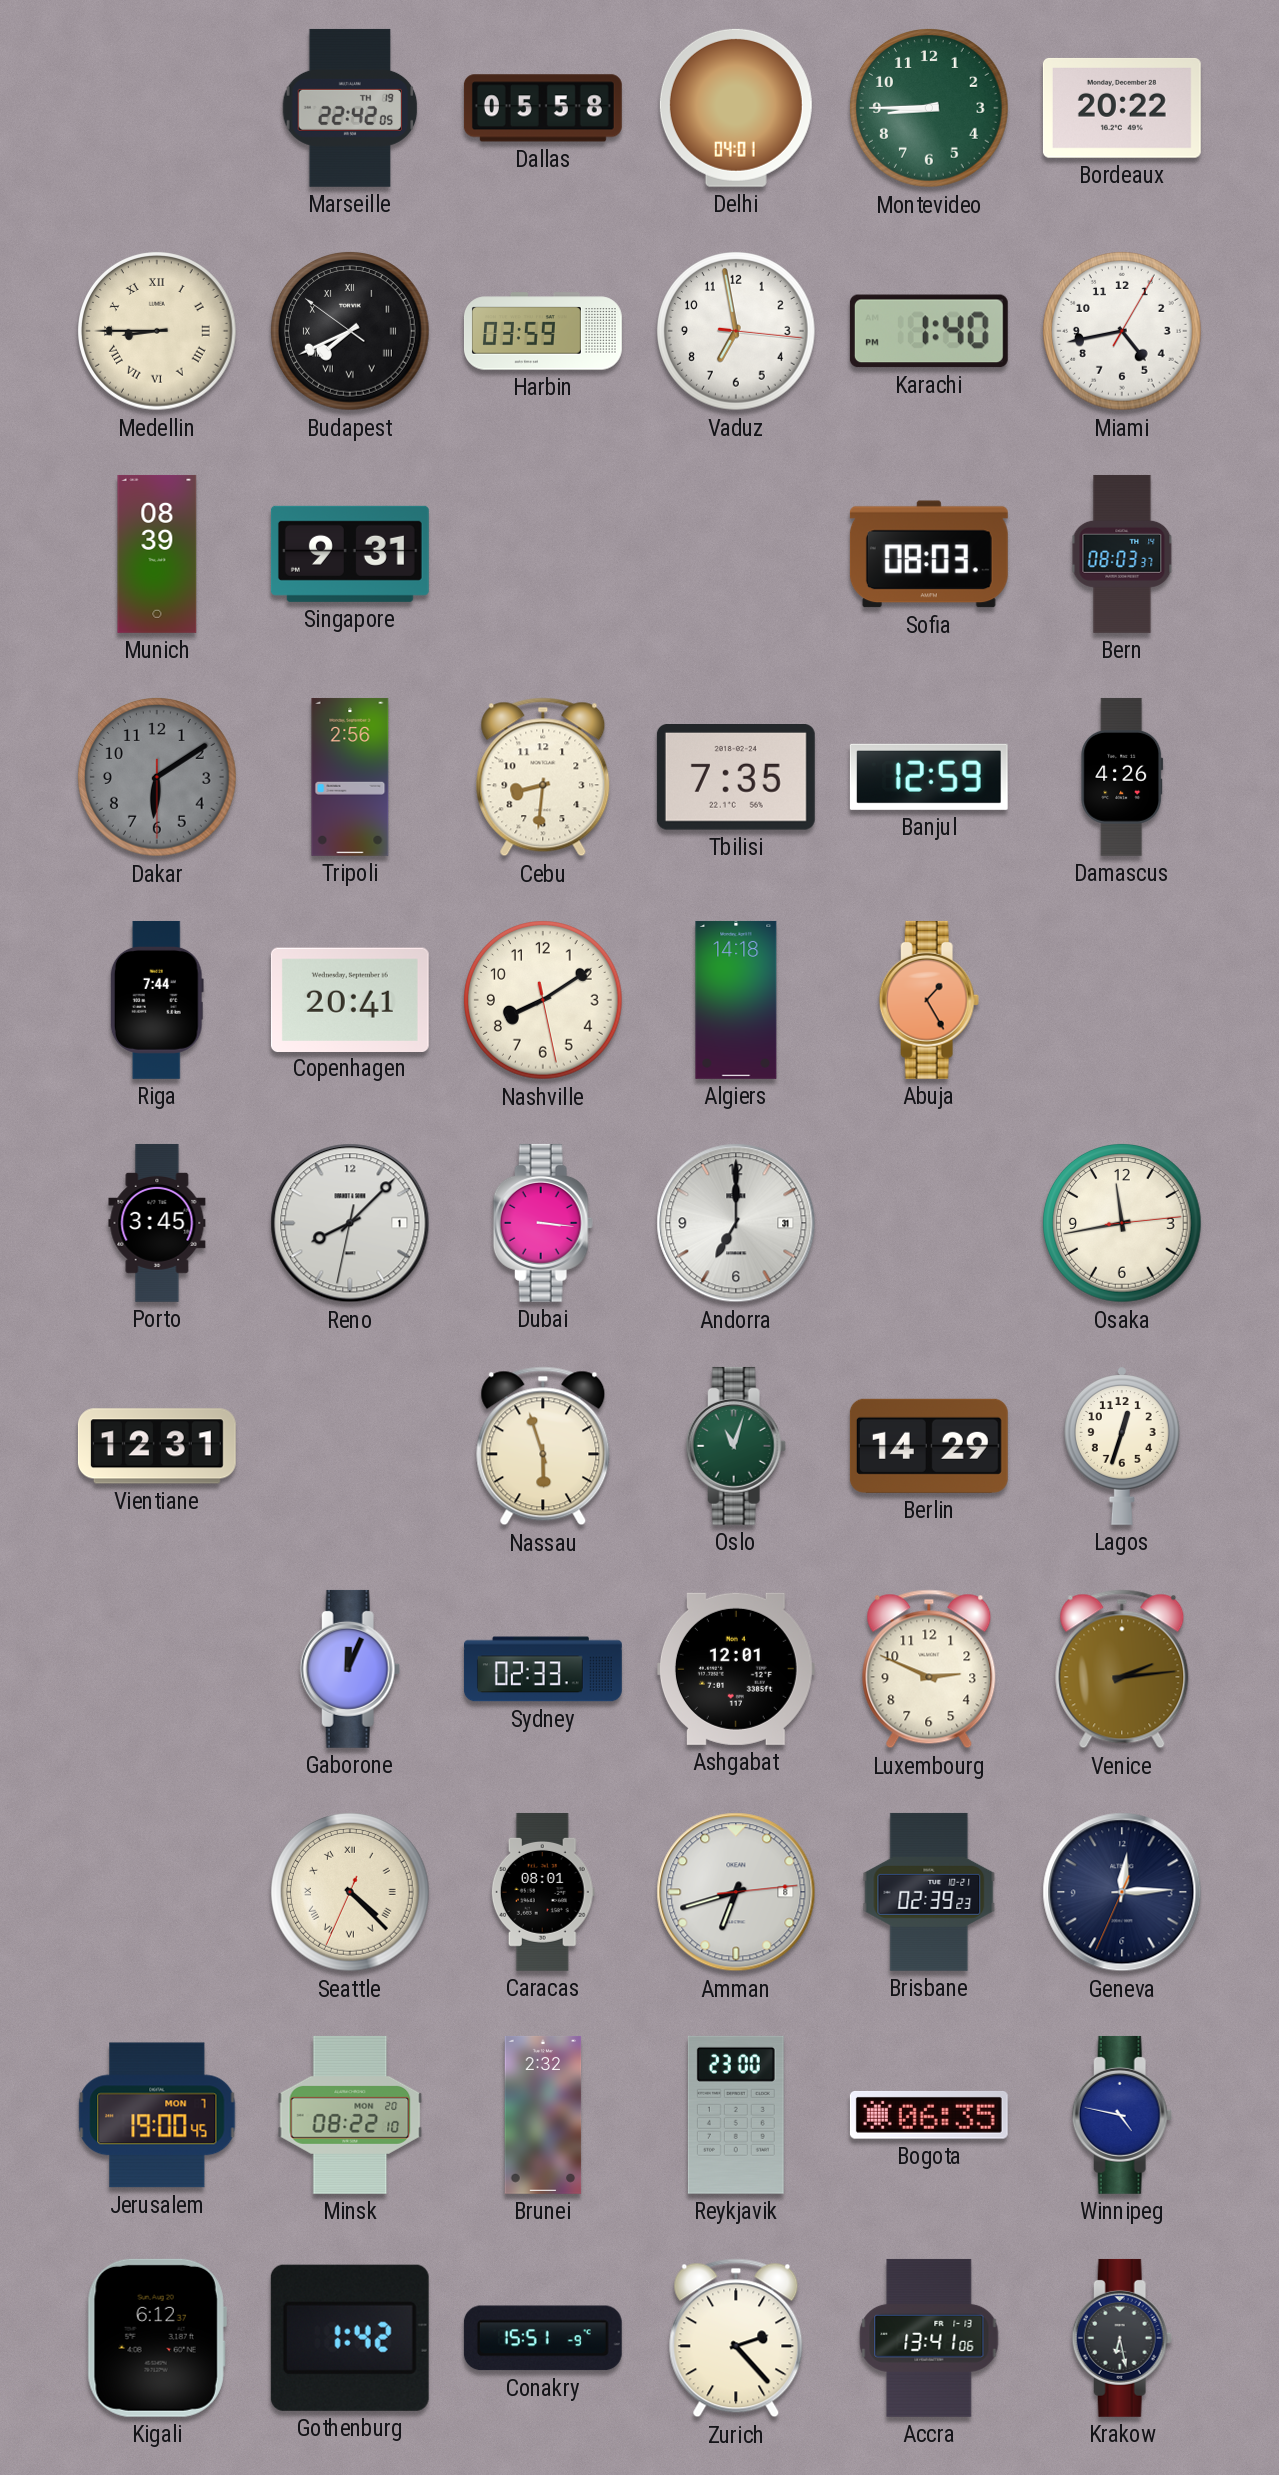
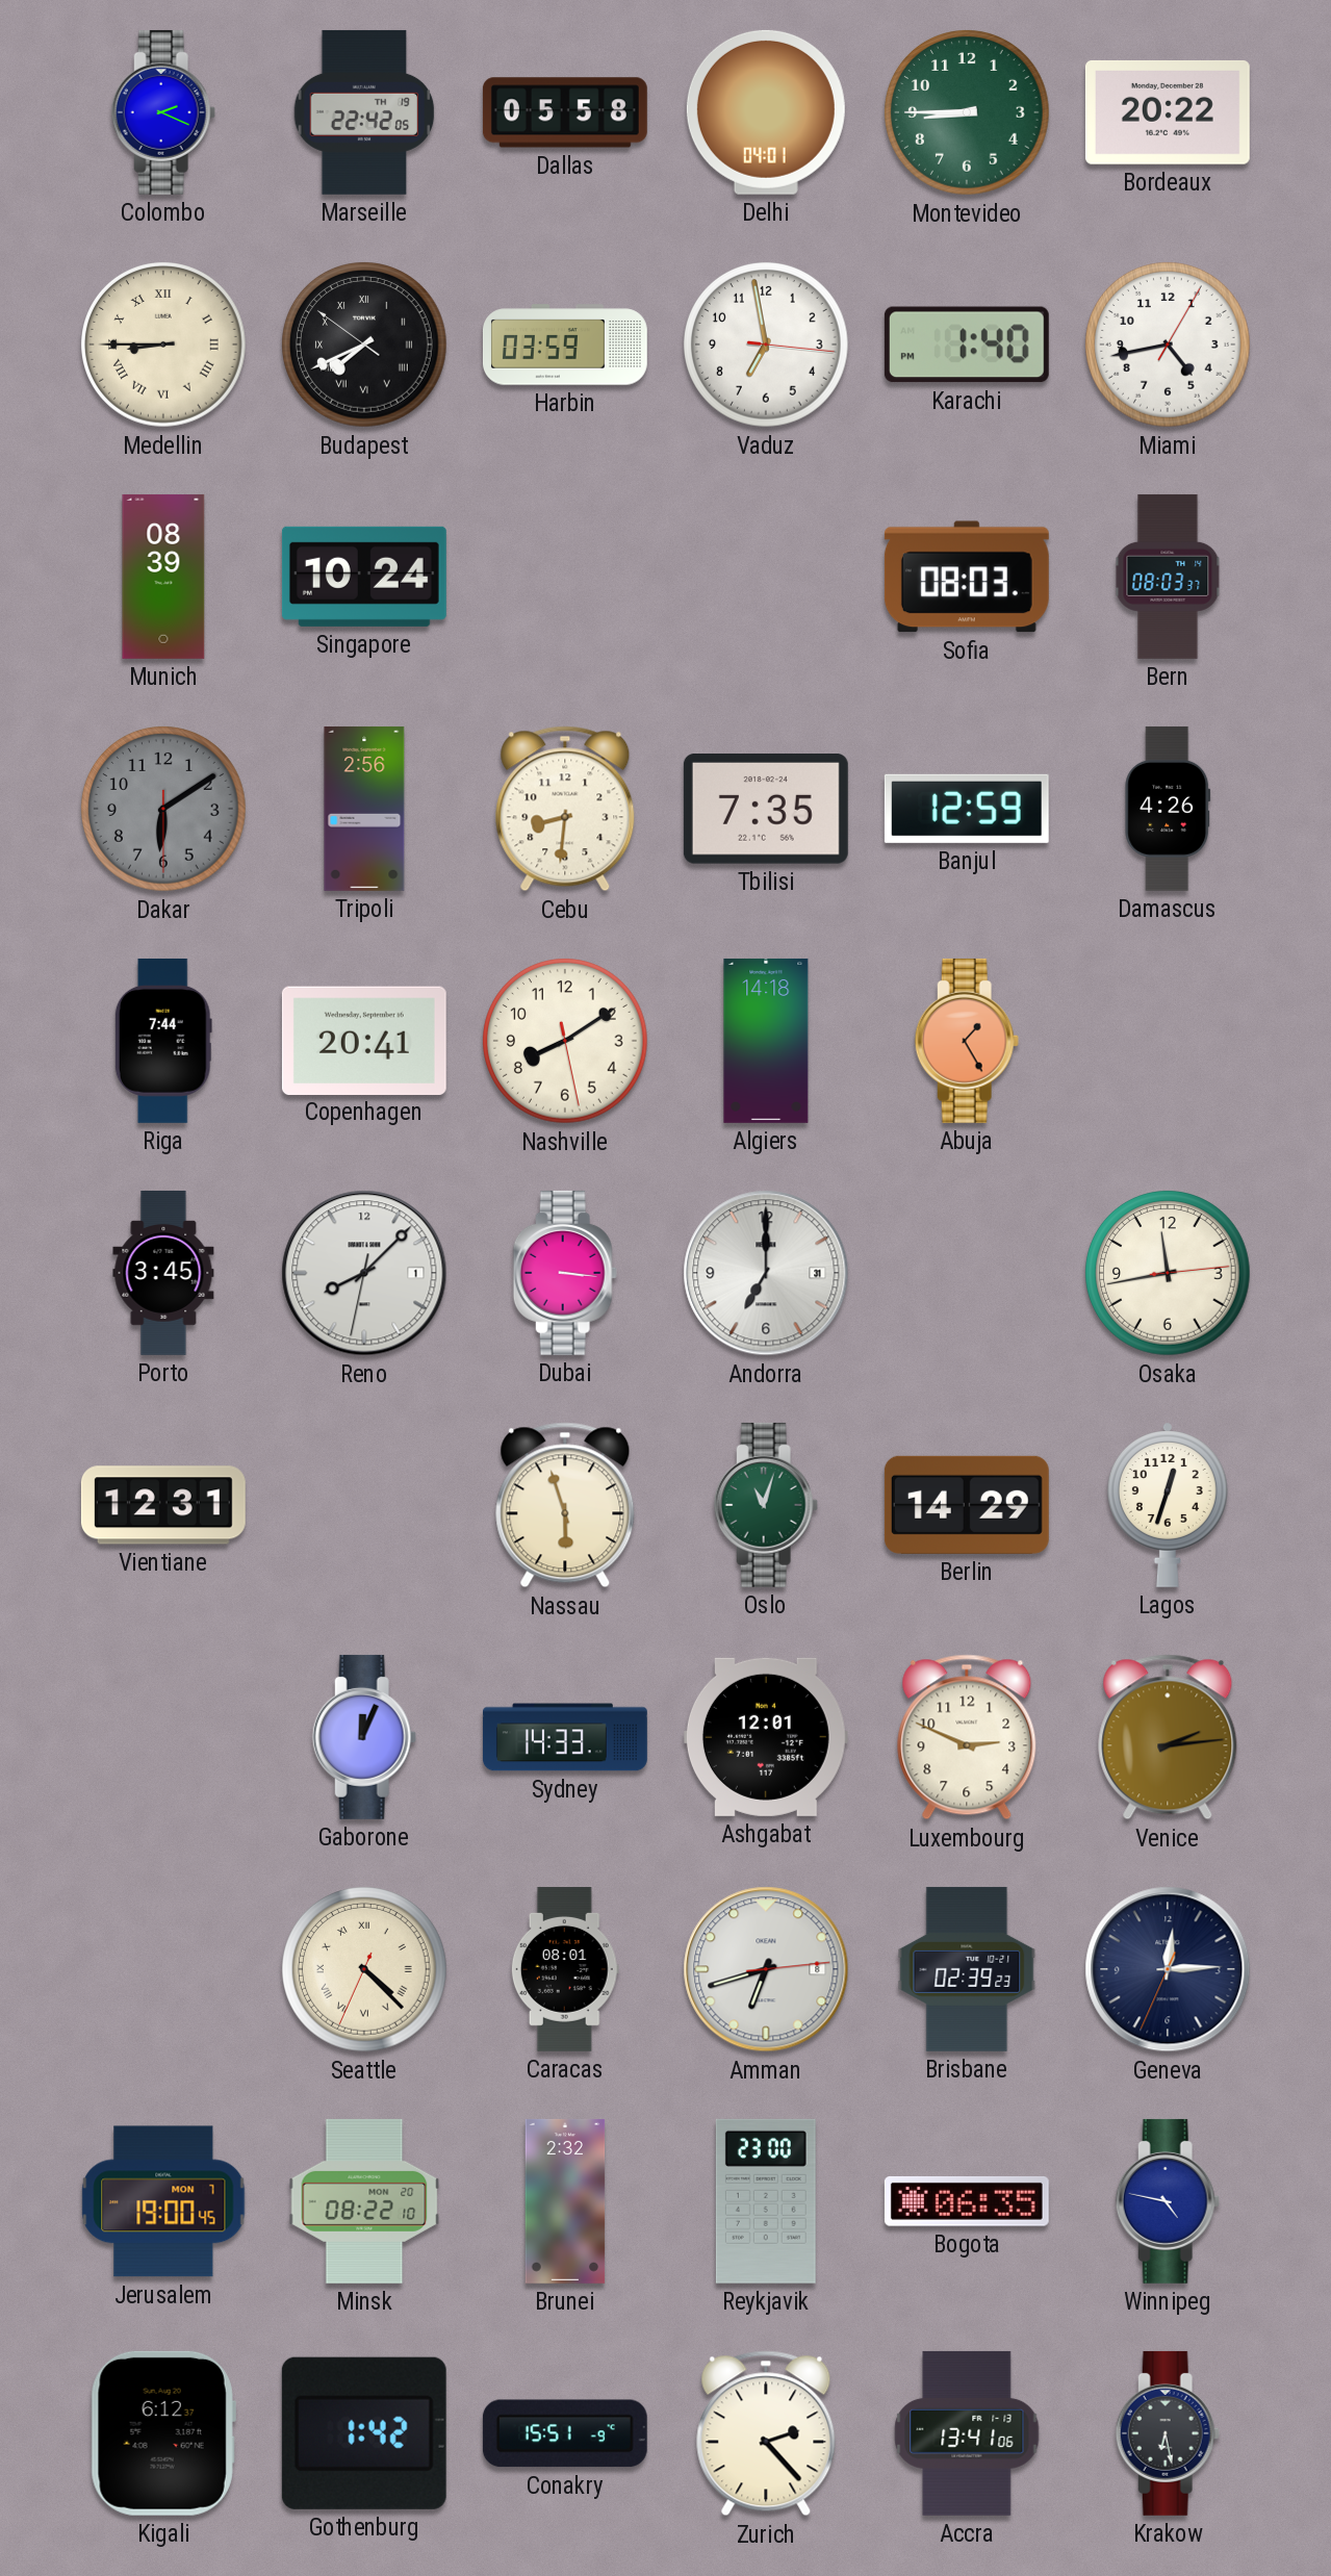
Colombo: none -> 2:19 (163, 112)
Singapore: 9:31 -> 10:24 (364, 577)
Sydney: 02:33 -> 14:33 (565, 1737)
